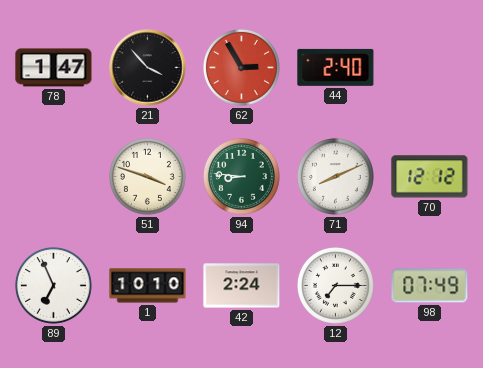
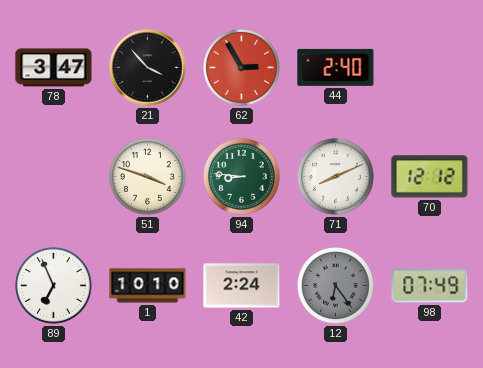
78: 1:47 -> 3:47 (54, 68)
12: 7:15 -> 6:24 (336, 286)
12 dial: white -> grey (336, 286)
